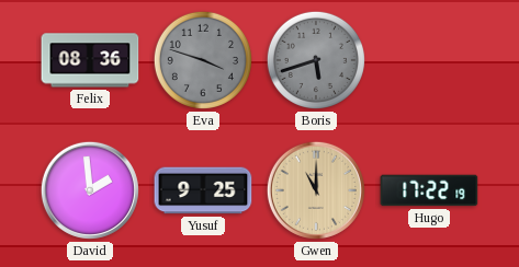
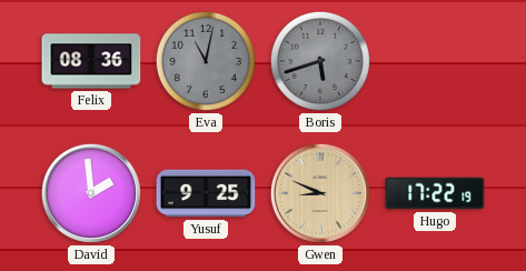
Eva: 3:48 -> 11:02 (206, 61)
Gwen: 11:00 -> 8:49 (320, 193)
